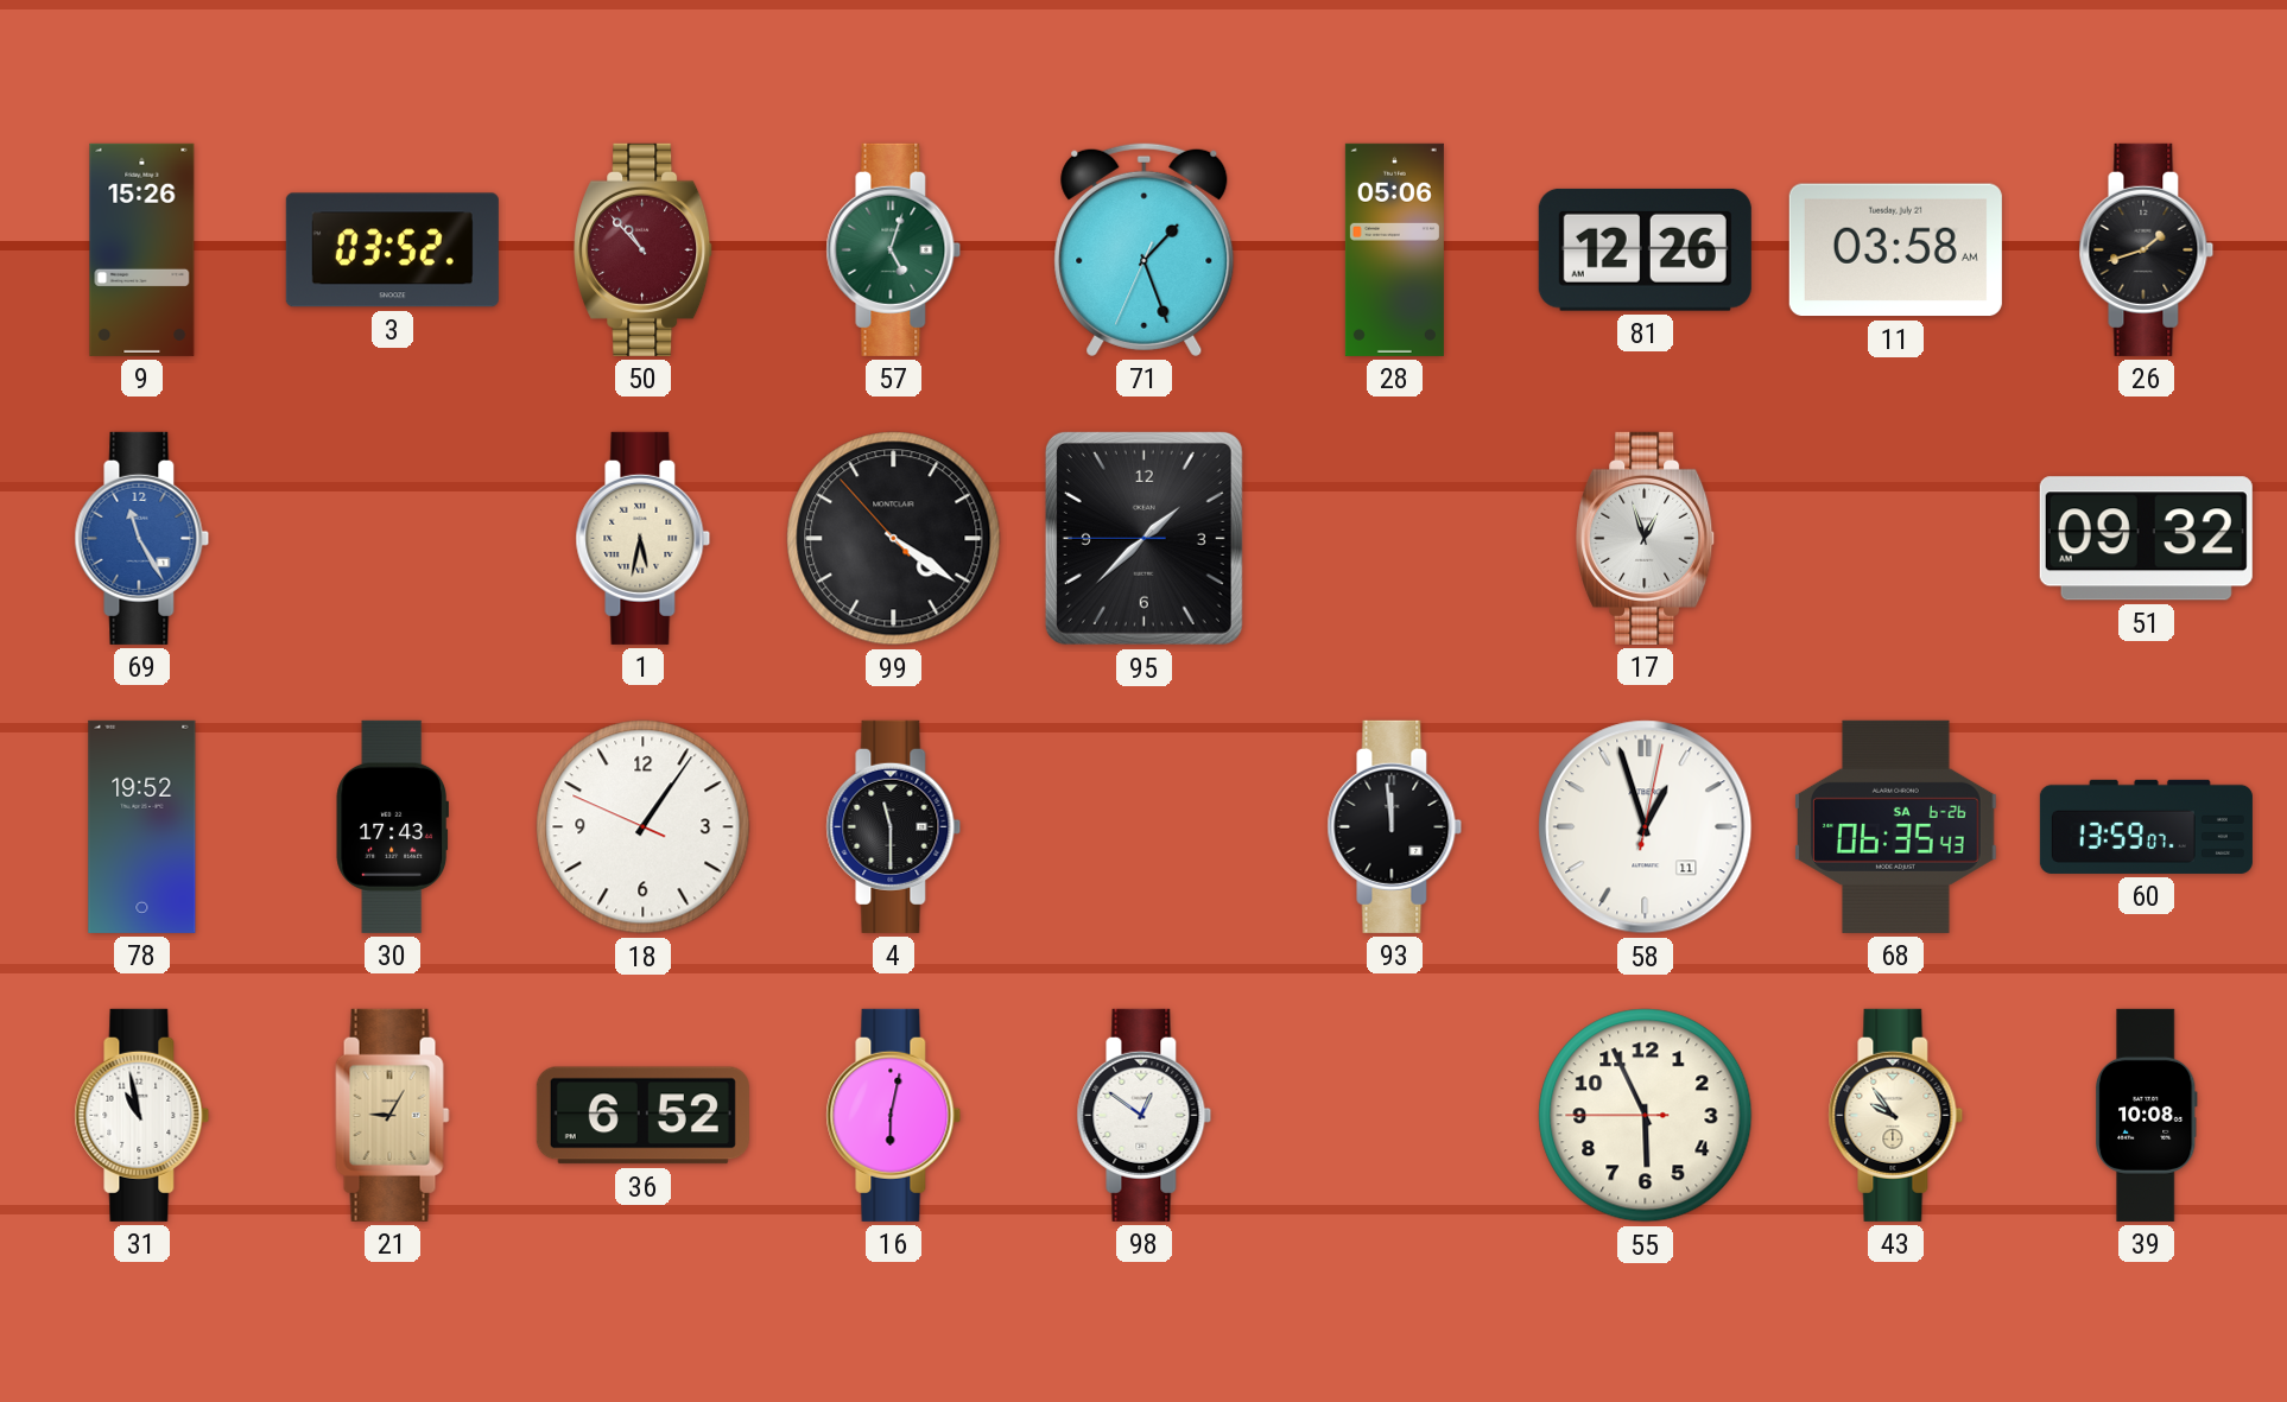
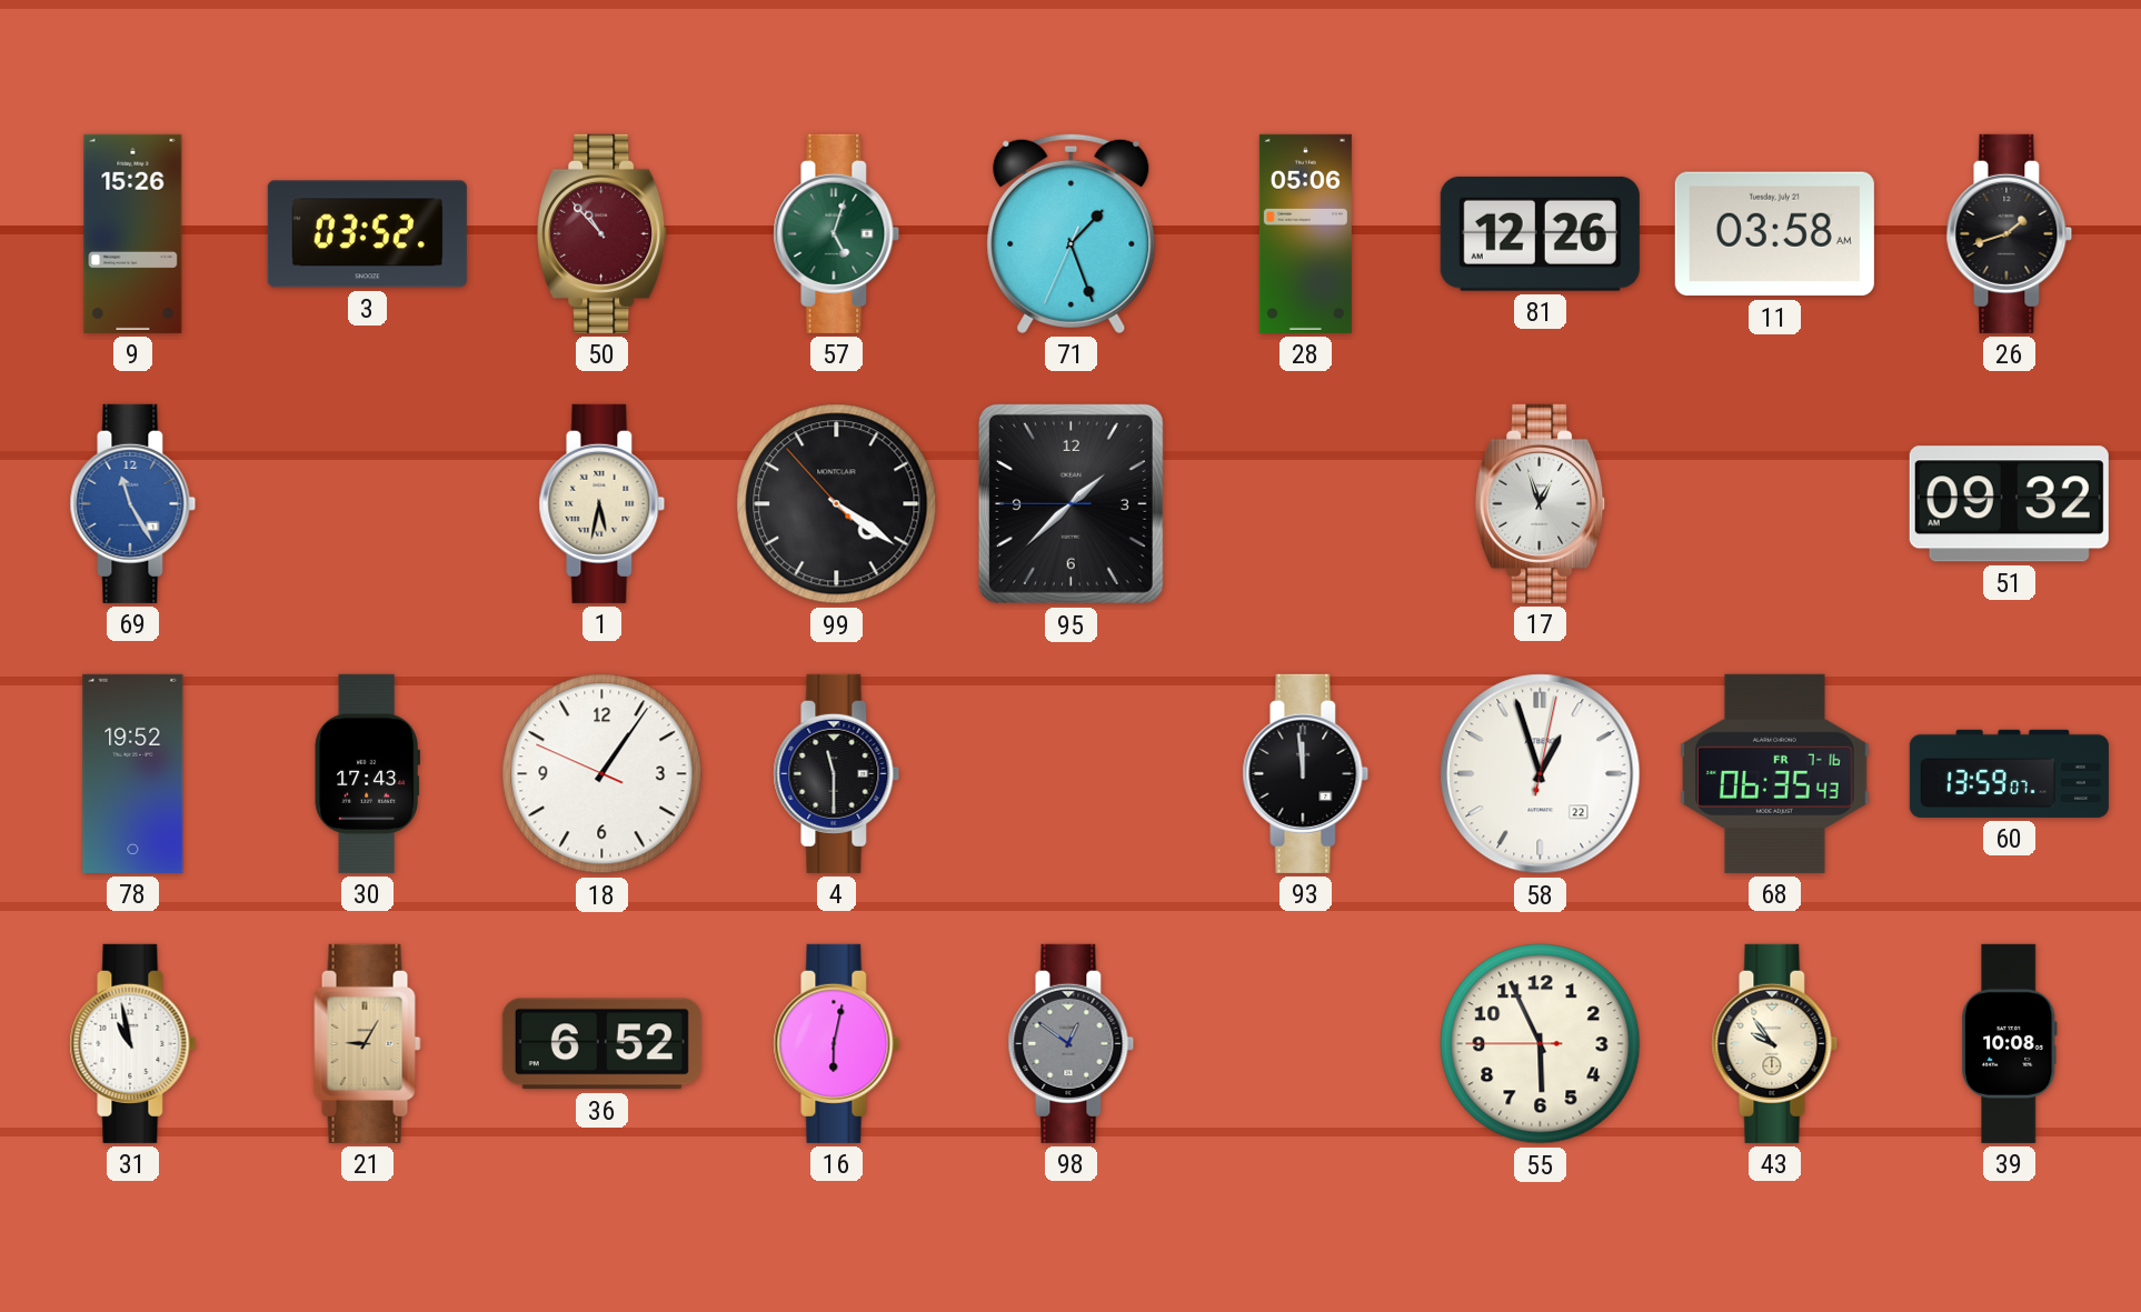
58 date: 11 -> 22 (1541, 774)
68 date: SA 6-26 -> FR 7-16 (1775, 773)
98 dial: white -> grey (1072, 1043)
